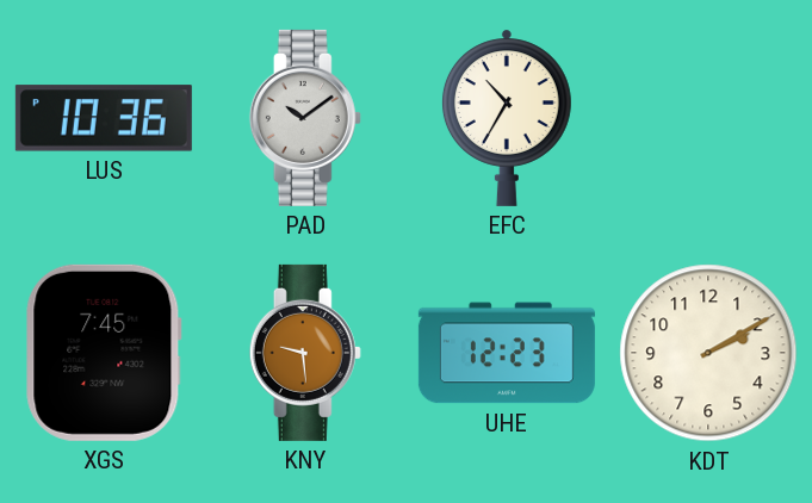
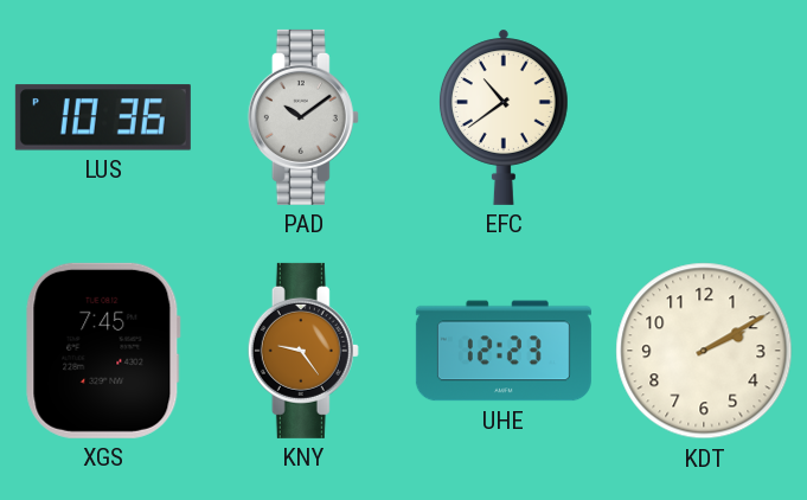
EFC: 10:35 -> 10:39 (504, 117)
KNY: 9:29 -> 9:24 (303, 351)
